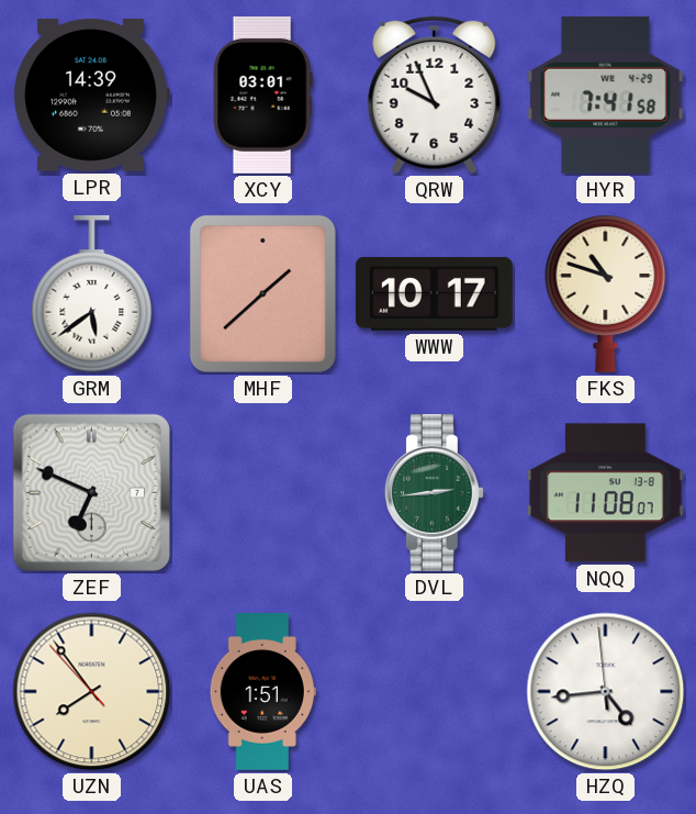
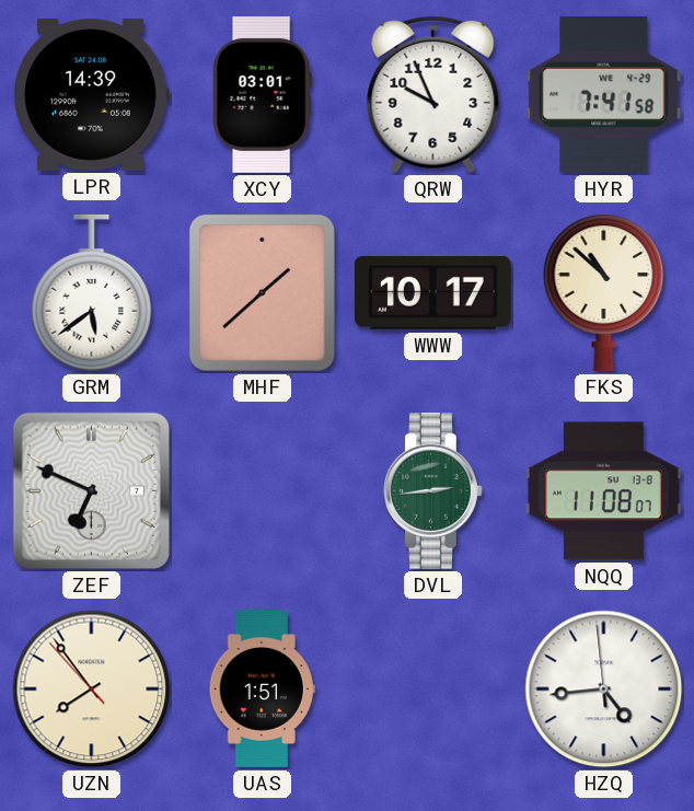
FKS: 10:48 -> 10:52 (604, 292)
